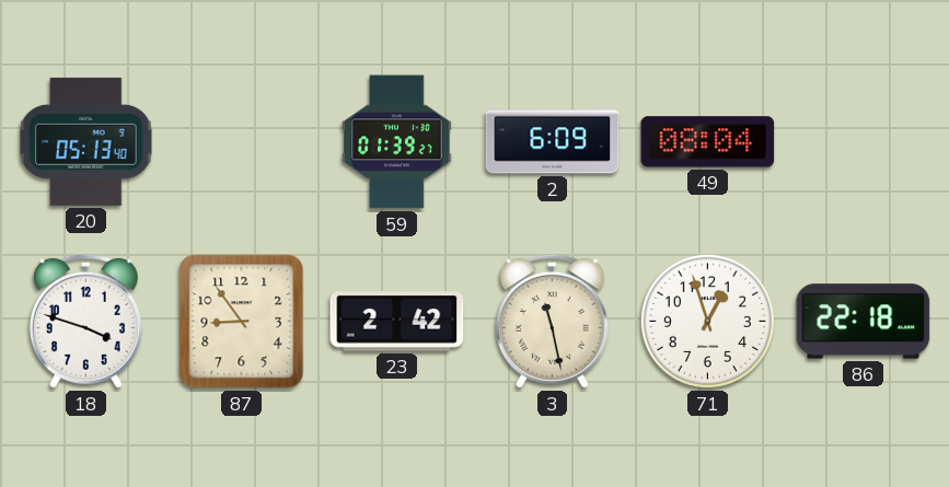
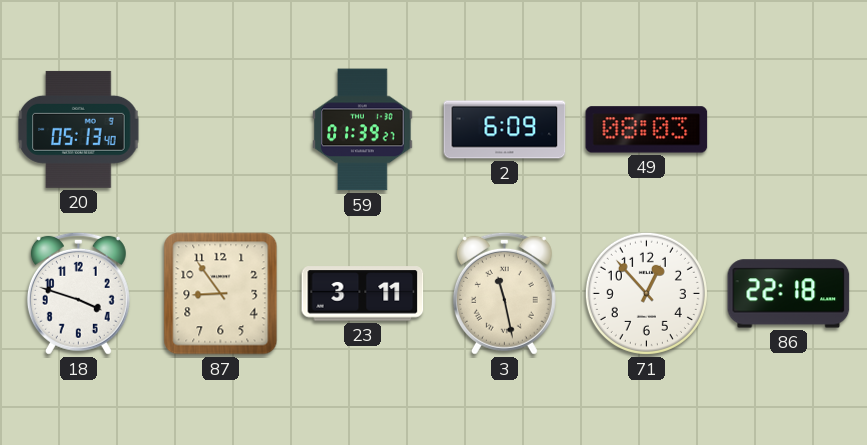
49: 08:04 -> 08:03 (647, 130)
23: 2:42 -> 3:11 (363, 294)
71: 12:57 -> 12:53 (646, 293)
